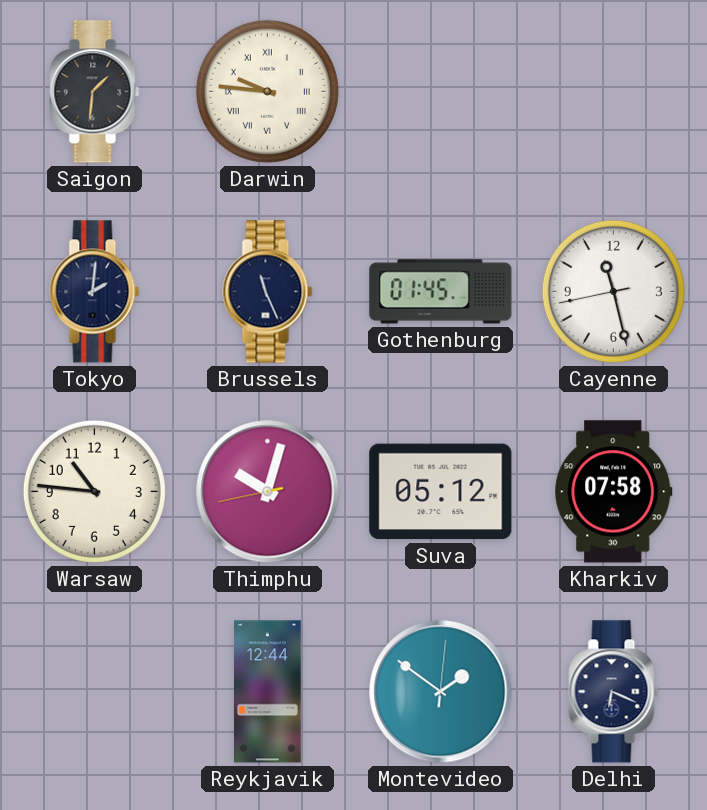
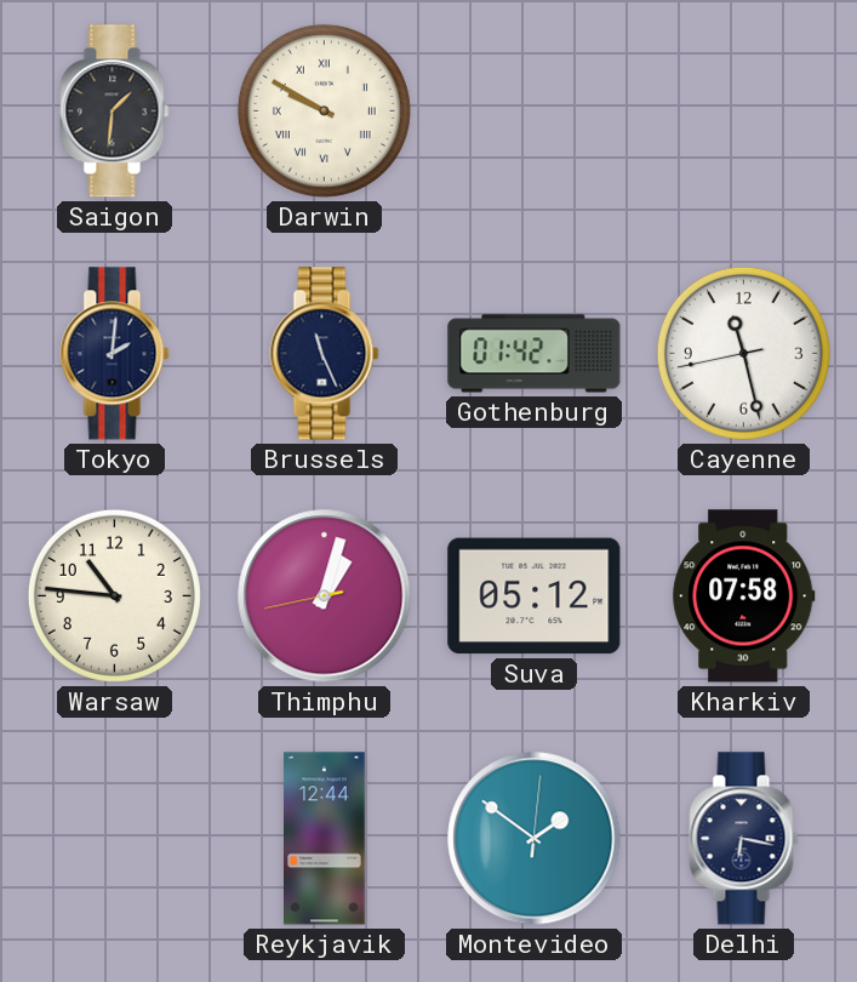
Darwin: 9:46 -> 9:50 (324, 110)
Gothenburg: 01:45 -> 01:42 (535, 354)
Thimphu: 10:02 -> 1:02 (325, 596)
Delhi: 6:19 -> 6:17 (744, 839)
